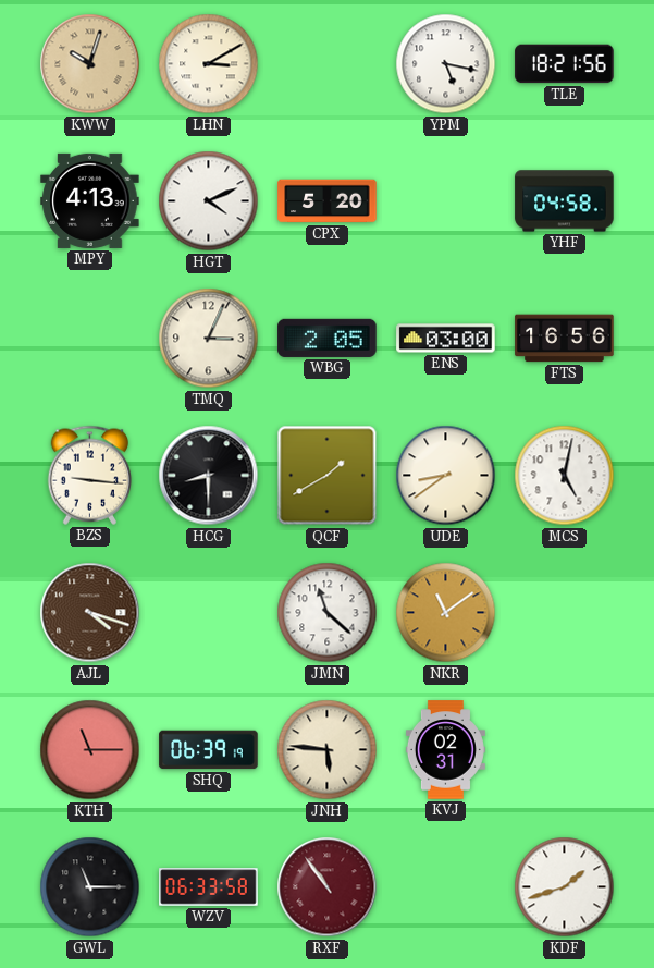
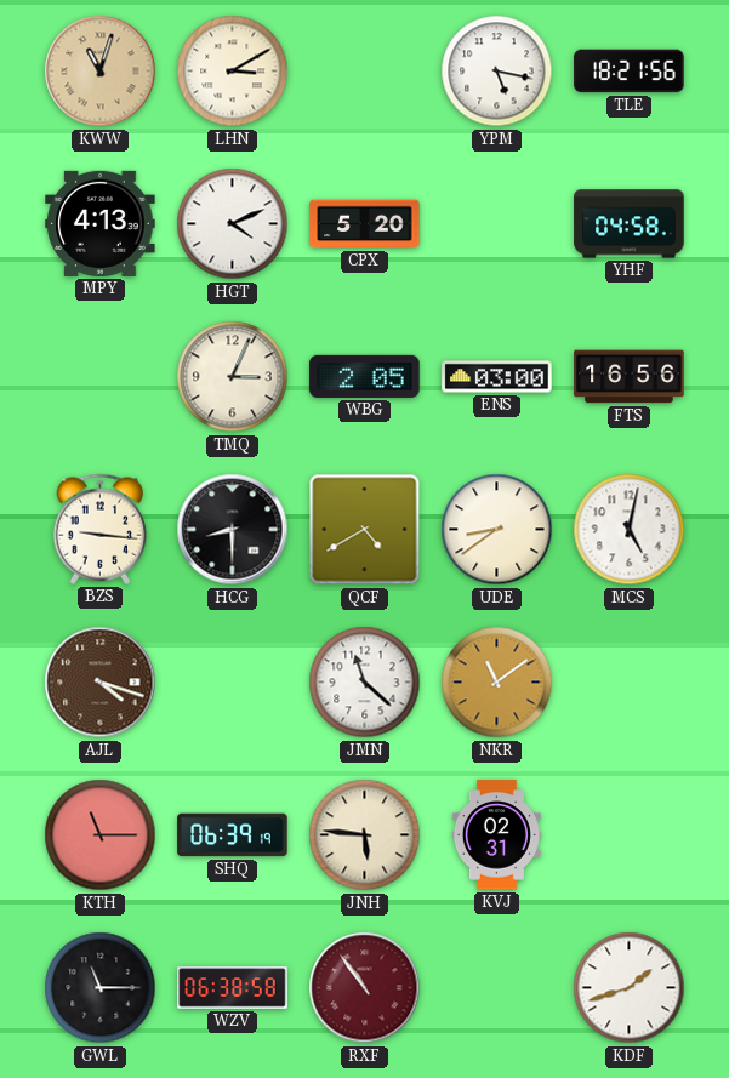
KWW: 10:03 -> 11:03 (101, 72)
QCF: 1:40 -> 4:40 (365, 530)
WZV: 06:33 -> 06:38 (233, 988)
